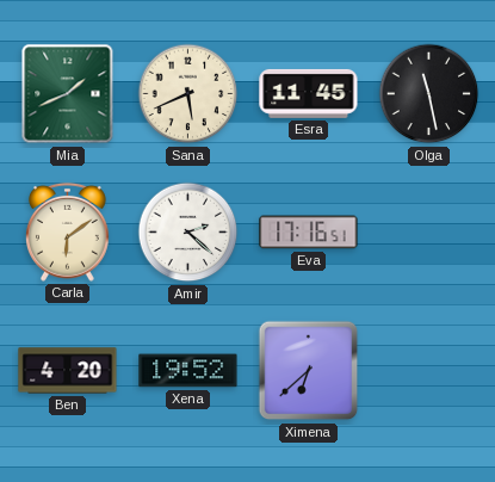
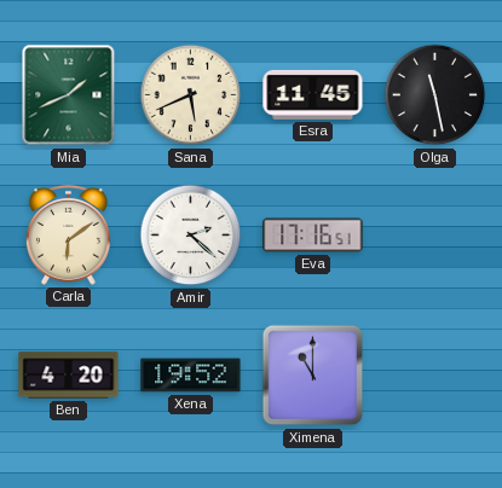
Ximena: 6:38 -> 11:00 (313, 376)
